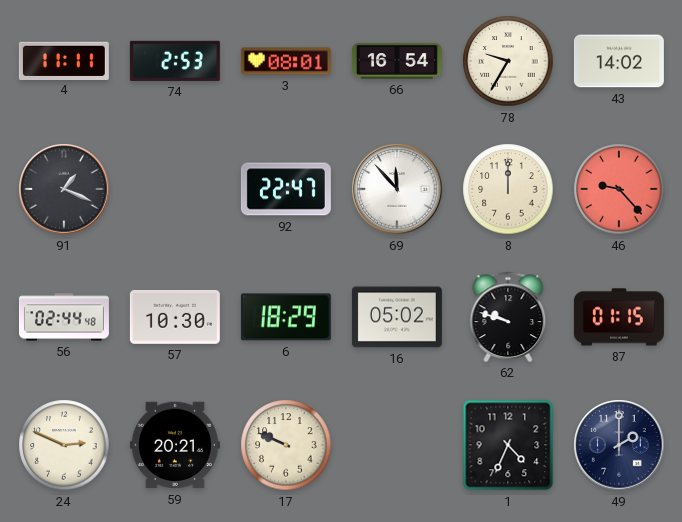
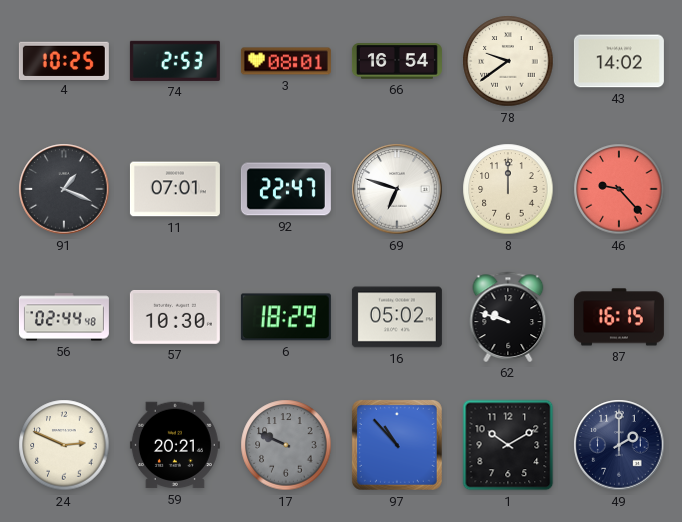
4: 11:11 -> 10:25 (64, 60)
78: 9:35 -> 9:39 (508, 61)
11: none -> 07:01 (175, 189)
69: 11:53 -> 6:48 (397, 189)
87: 01:15 -> 16:15 (619, 317)
17 dial: cream -> grey (286, 445)
97: none -> 10:53 (397, 445)
1: 4:34 -> 10:10 (508, 445)
